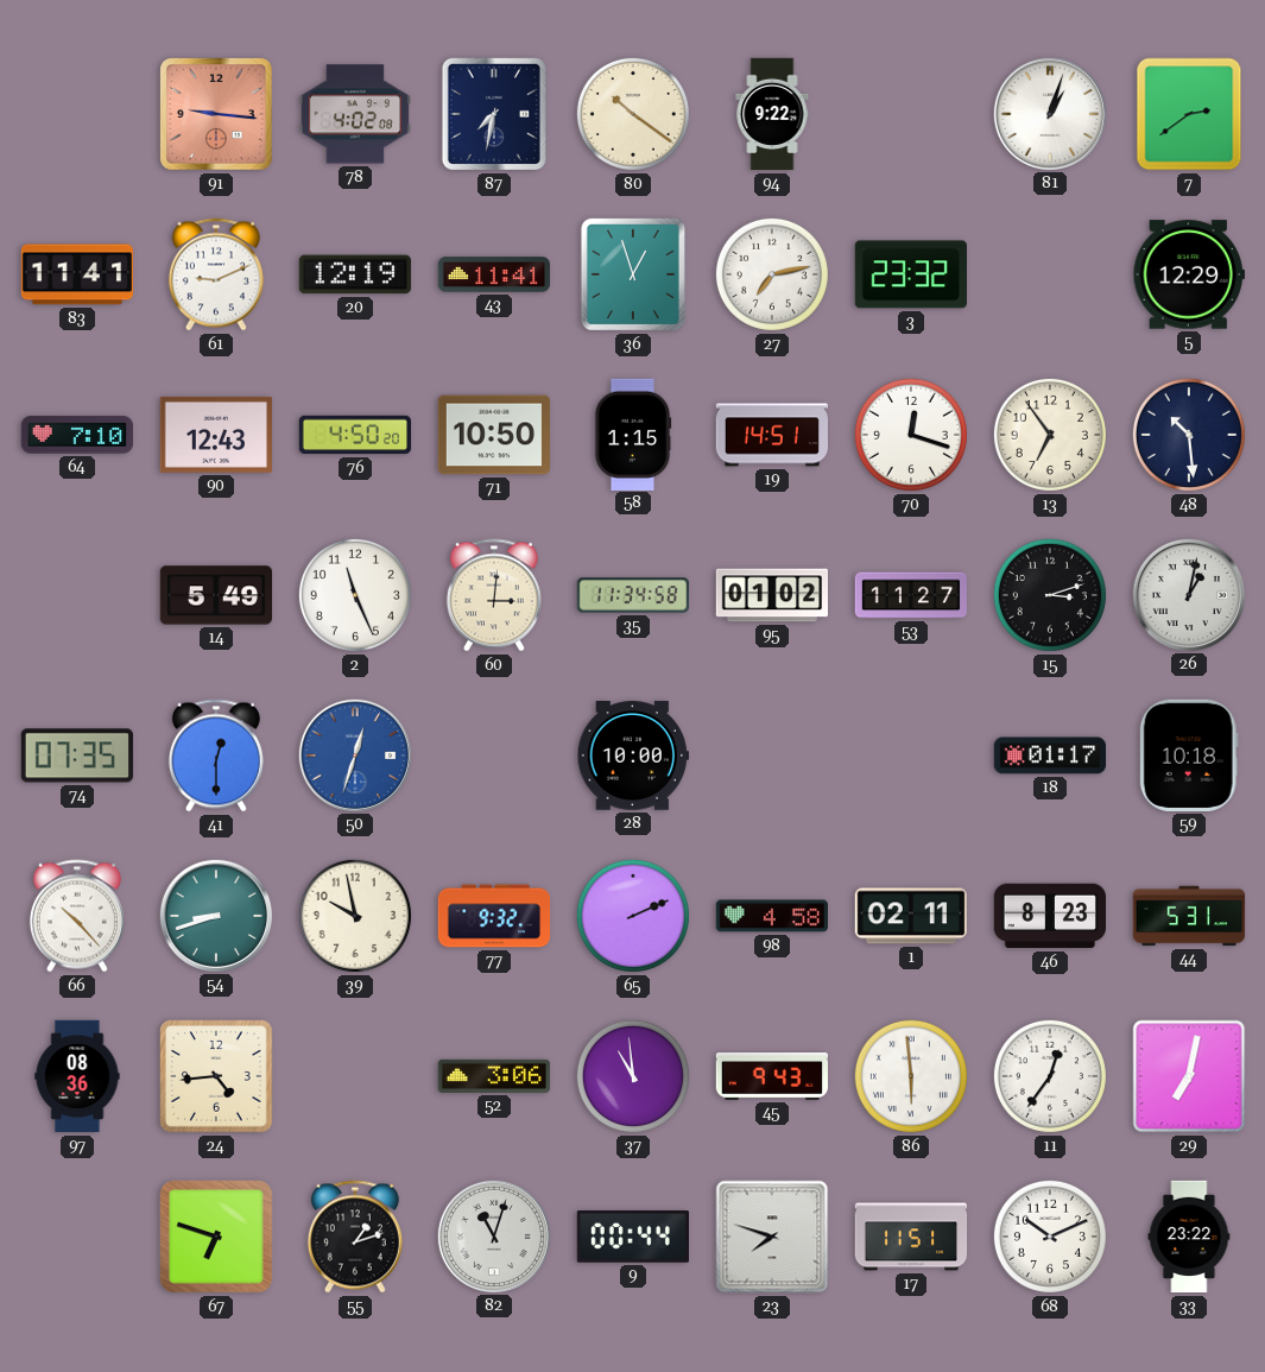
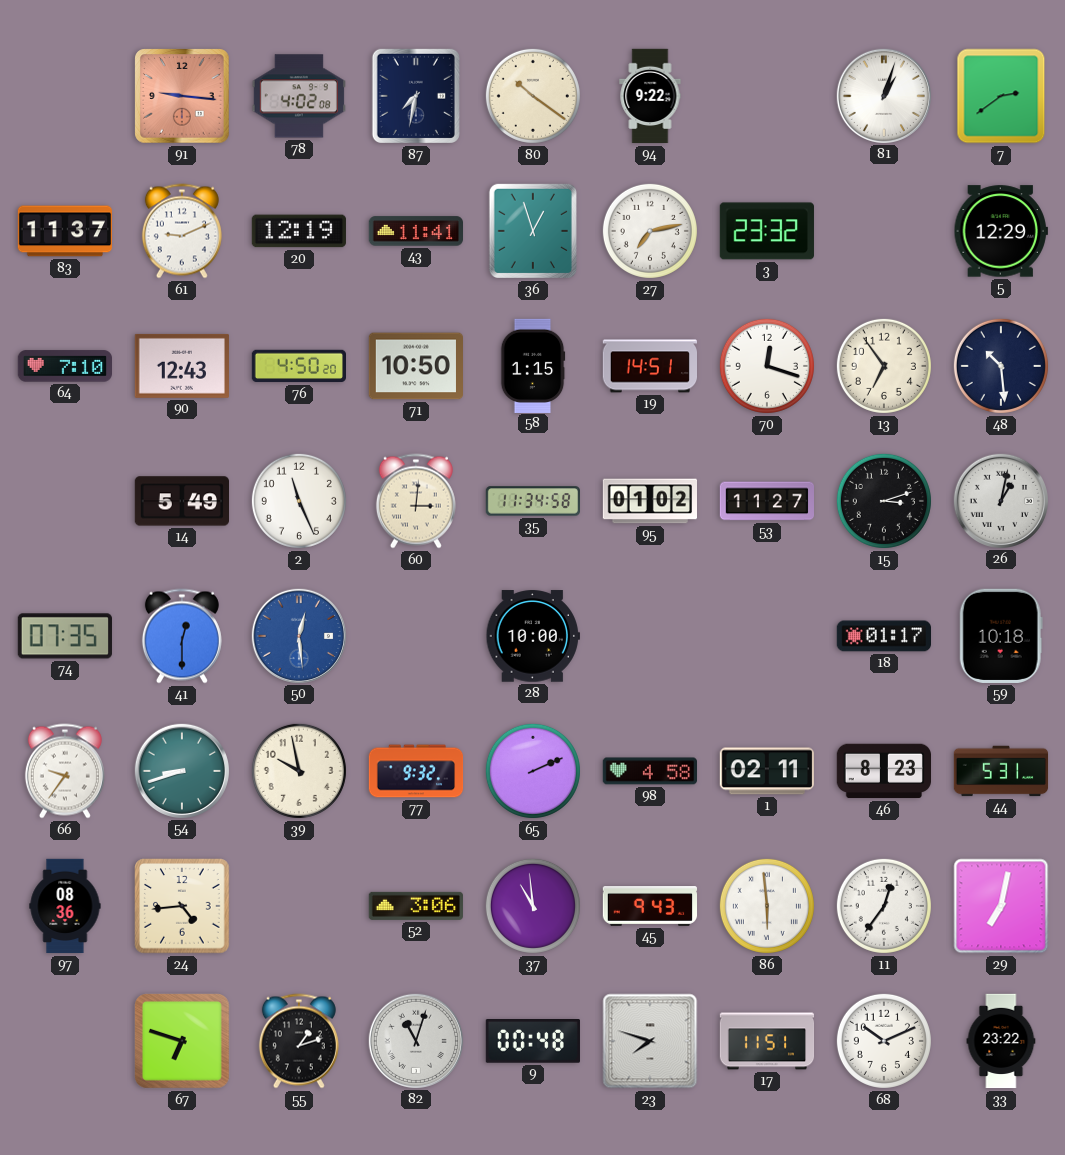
83: 11:41 -> 11:37 (64, 231)
50: 12:33 -> 12:29 (298, 635)
66: 10:23 -> 9:36 (65, 771)
9: 00:44 -> 00:48 (533, 1041)
